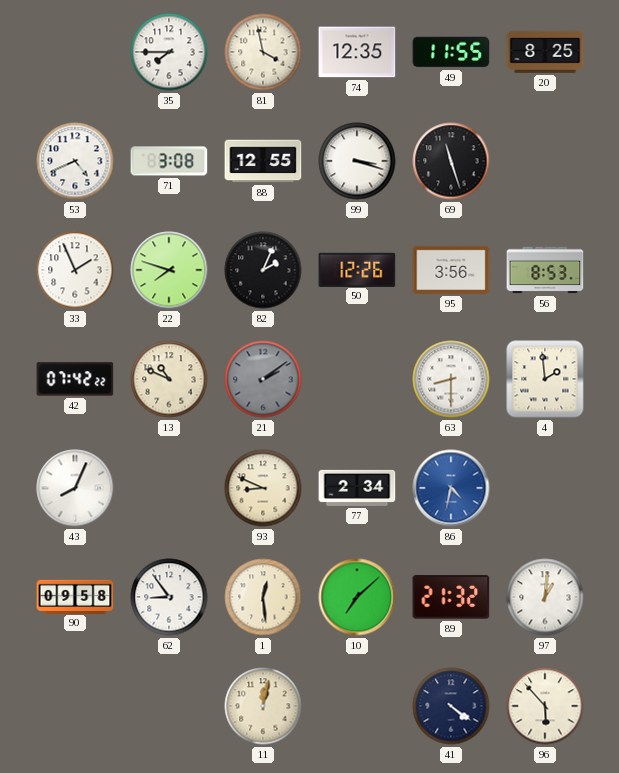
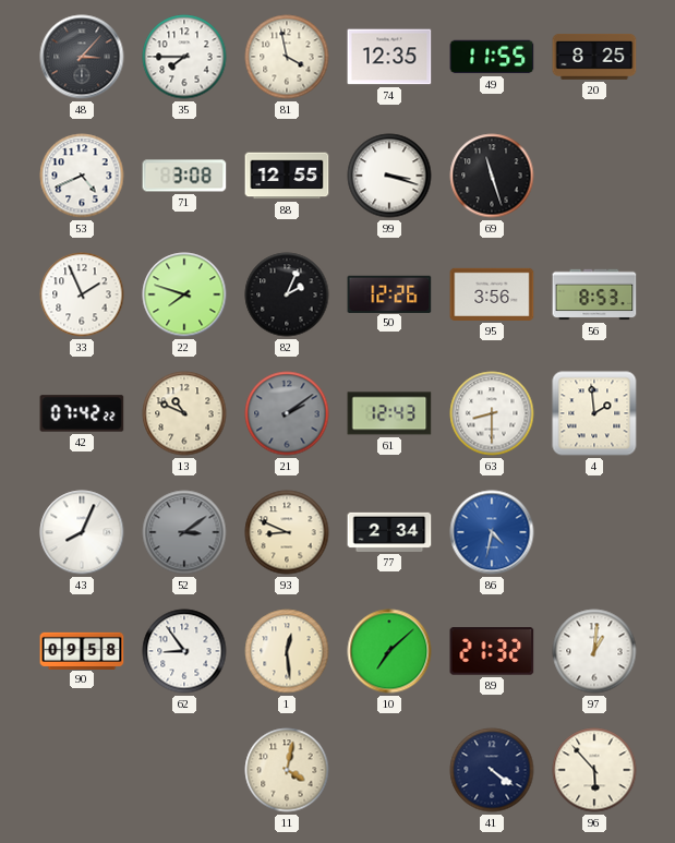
48: none -> 3:07 (82, 57)
61: none -> 12:43 (389, 413)
52: none -> 3:09 (184, 532)
11: 12:02 -> 4:02 (287, 770)
